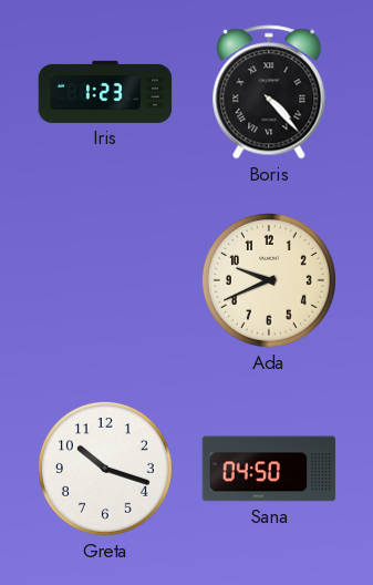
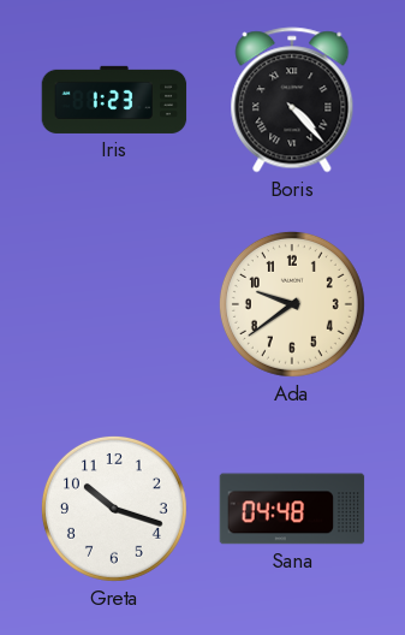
Ada: 9:41 -> 9:39 (292, 304)
Sana: 04:50 -> 04:48 (292, 509)
